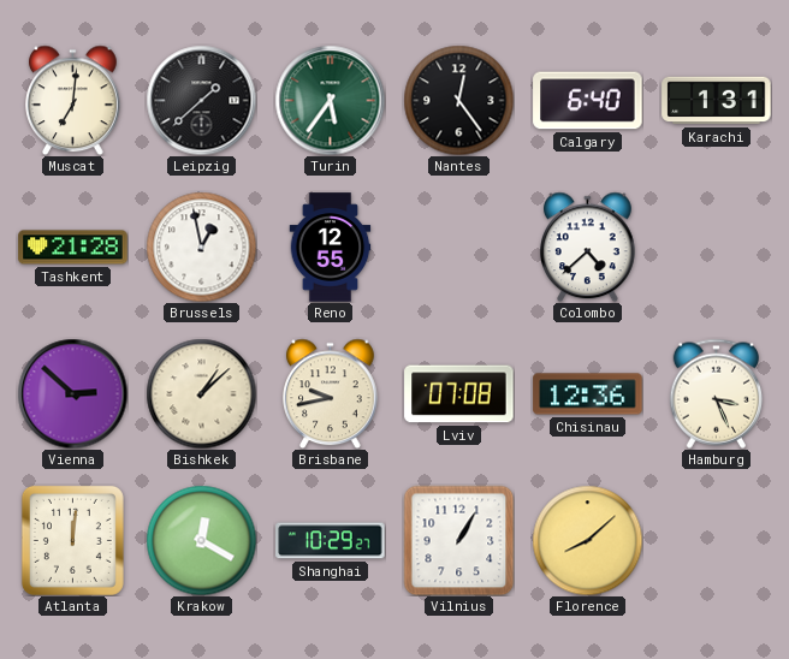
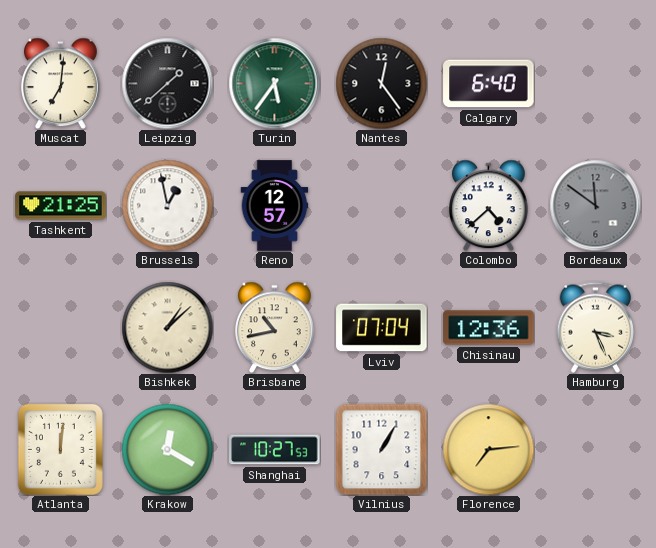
Karachi: 1:31 -> none (717, 101)
Tashkent: 21:28 -> 21:25 (61, 206)
Reno: 12:55 -> 12:57 (275, 206)
Bordeaux: none -> 11:51 (595, 205)
Vienna: 2:52 -> none (72, 393)
Brisbane: 9:43 -> 10:43 (275, 327)
Lviv: 07:08 -> 07:04 (382, 328)
Shanghai: 10:29 -> 10:27 (275, 450)
Florence: 8:08 -> 7:14 (488, 449)
